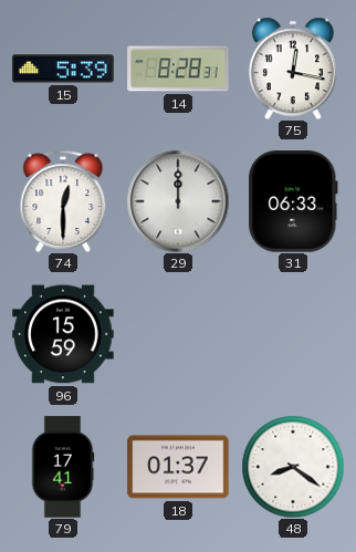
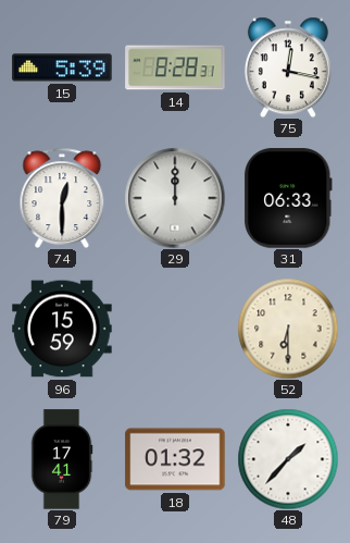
52: none -> 6:30 (288, 329)
18: 01:37 -> 01:32 (175, 459)
48: 8:21 -> 1:37 (288, 459)
